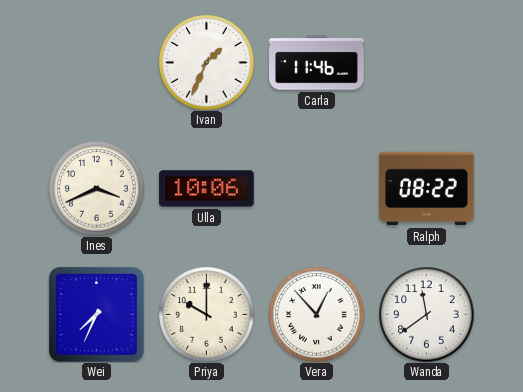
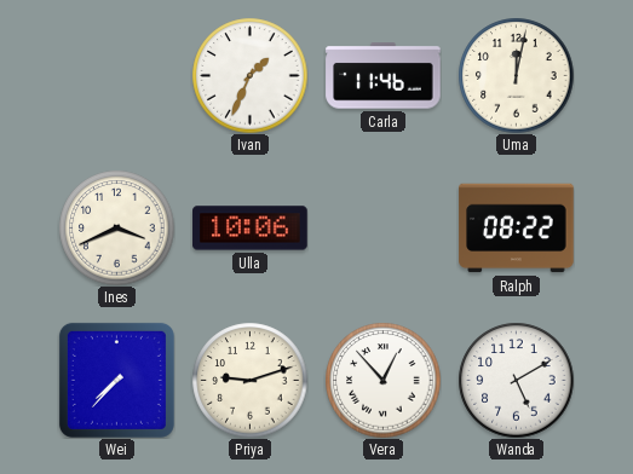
Uma: none -> 12:02 (516, 75)
Wei: 7:34 -> 7:37 (116, 380)
Priya: 10:00 -> 9:12 (249, 380)
Wanda: 11:39 -> 5:10 (516, 380)
